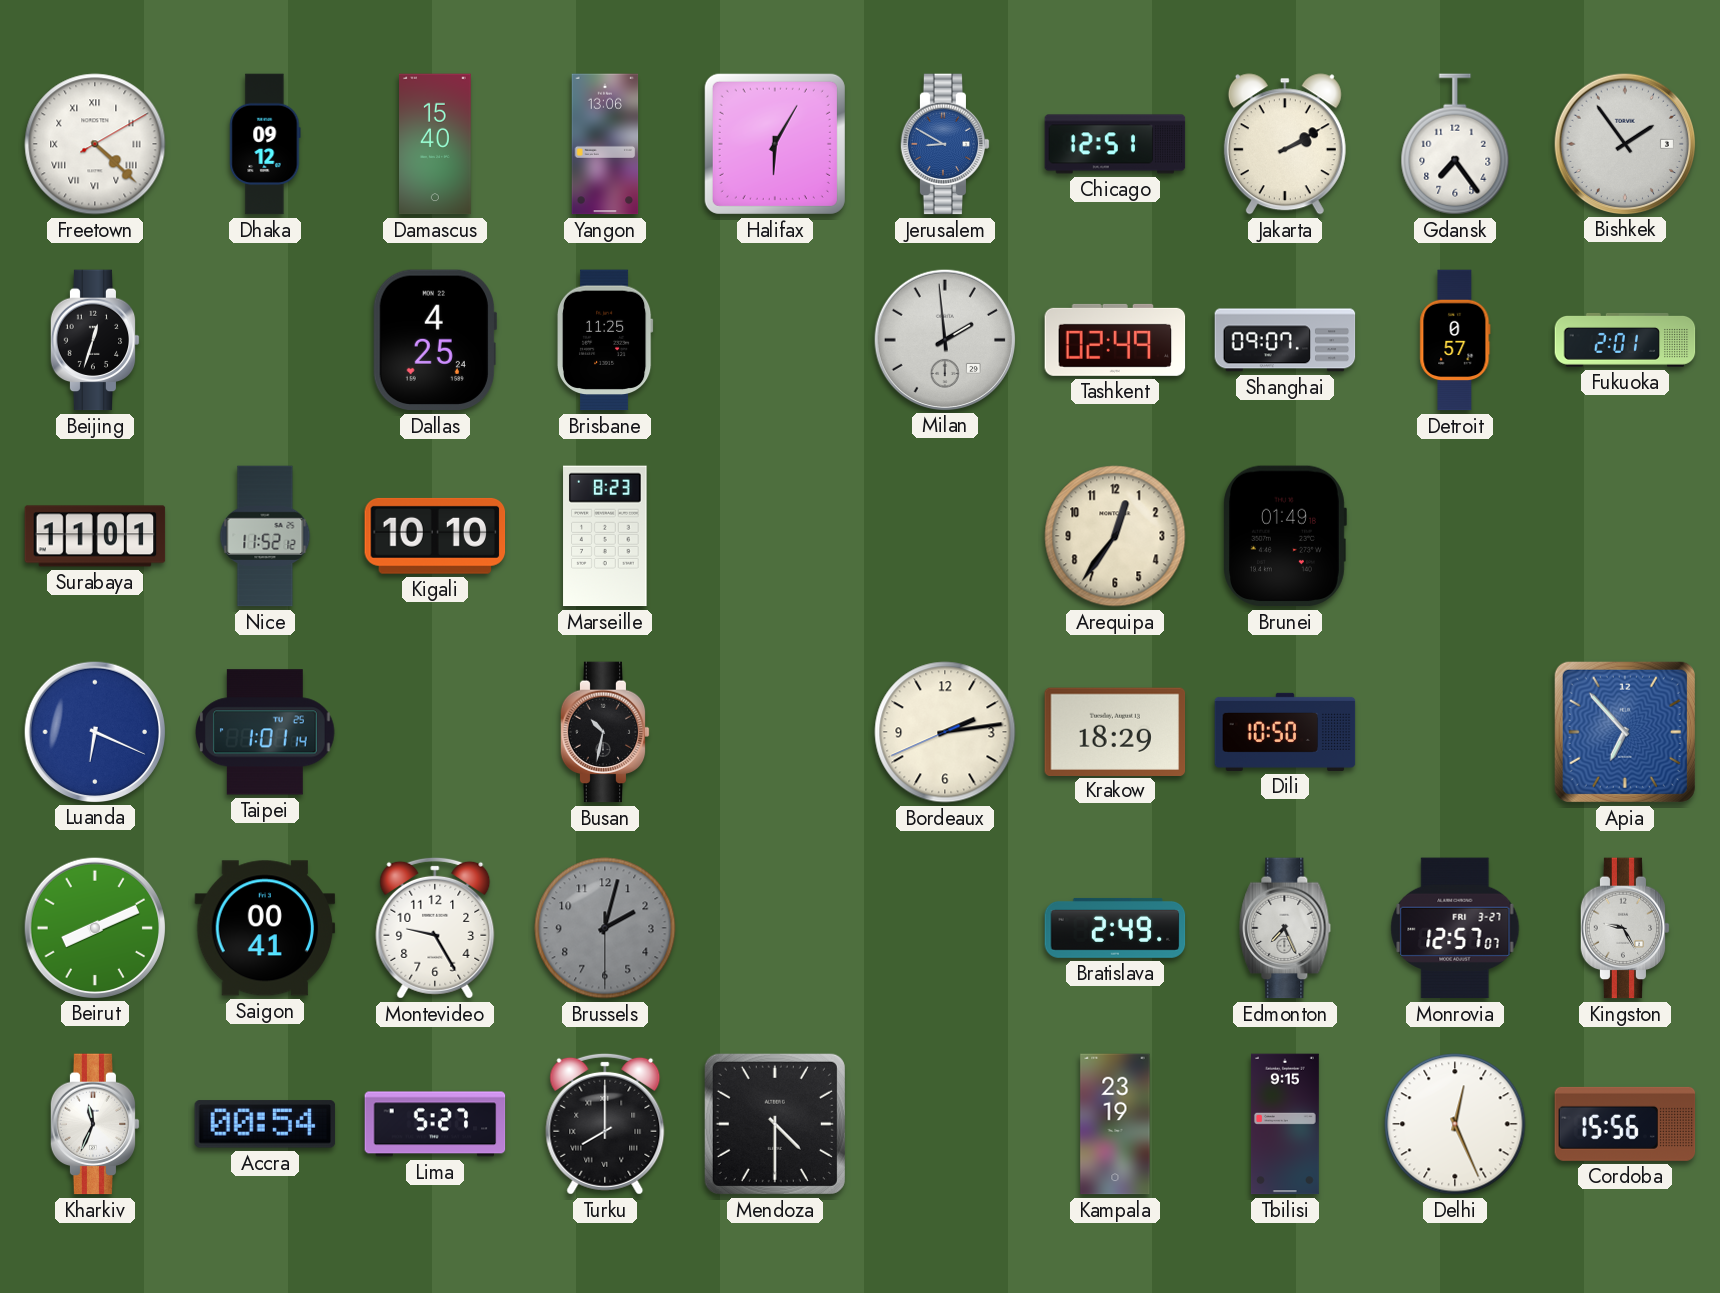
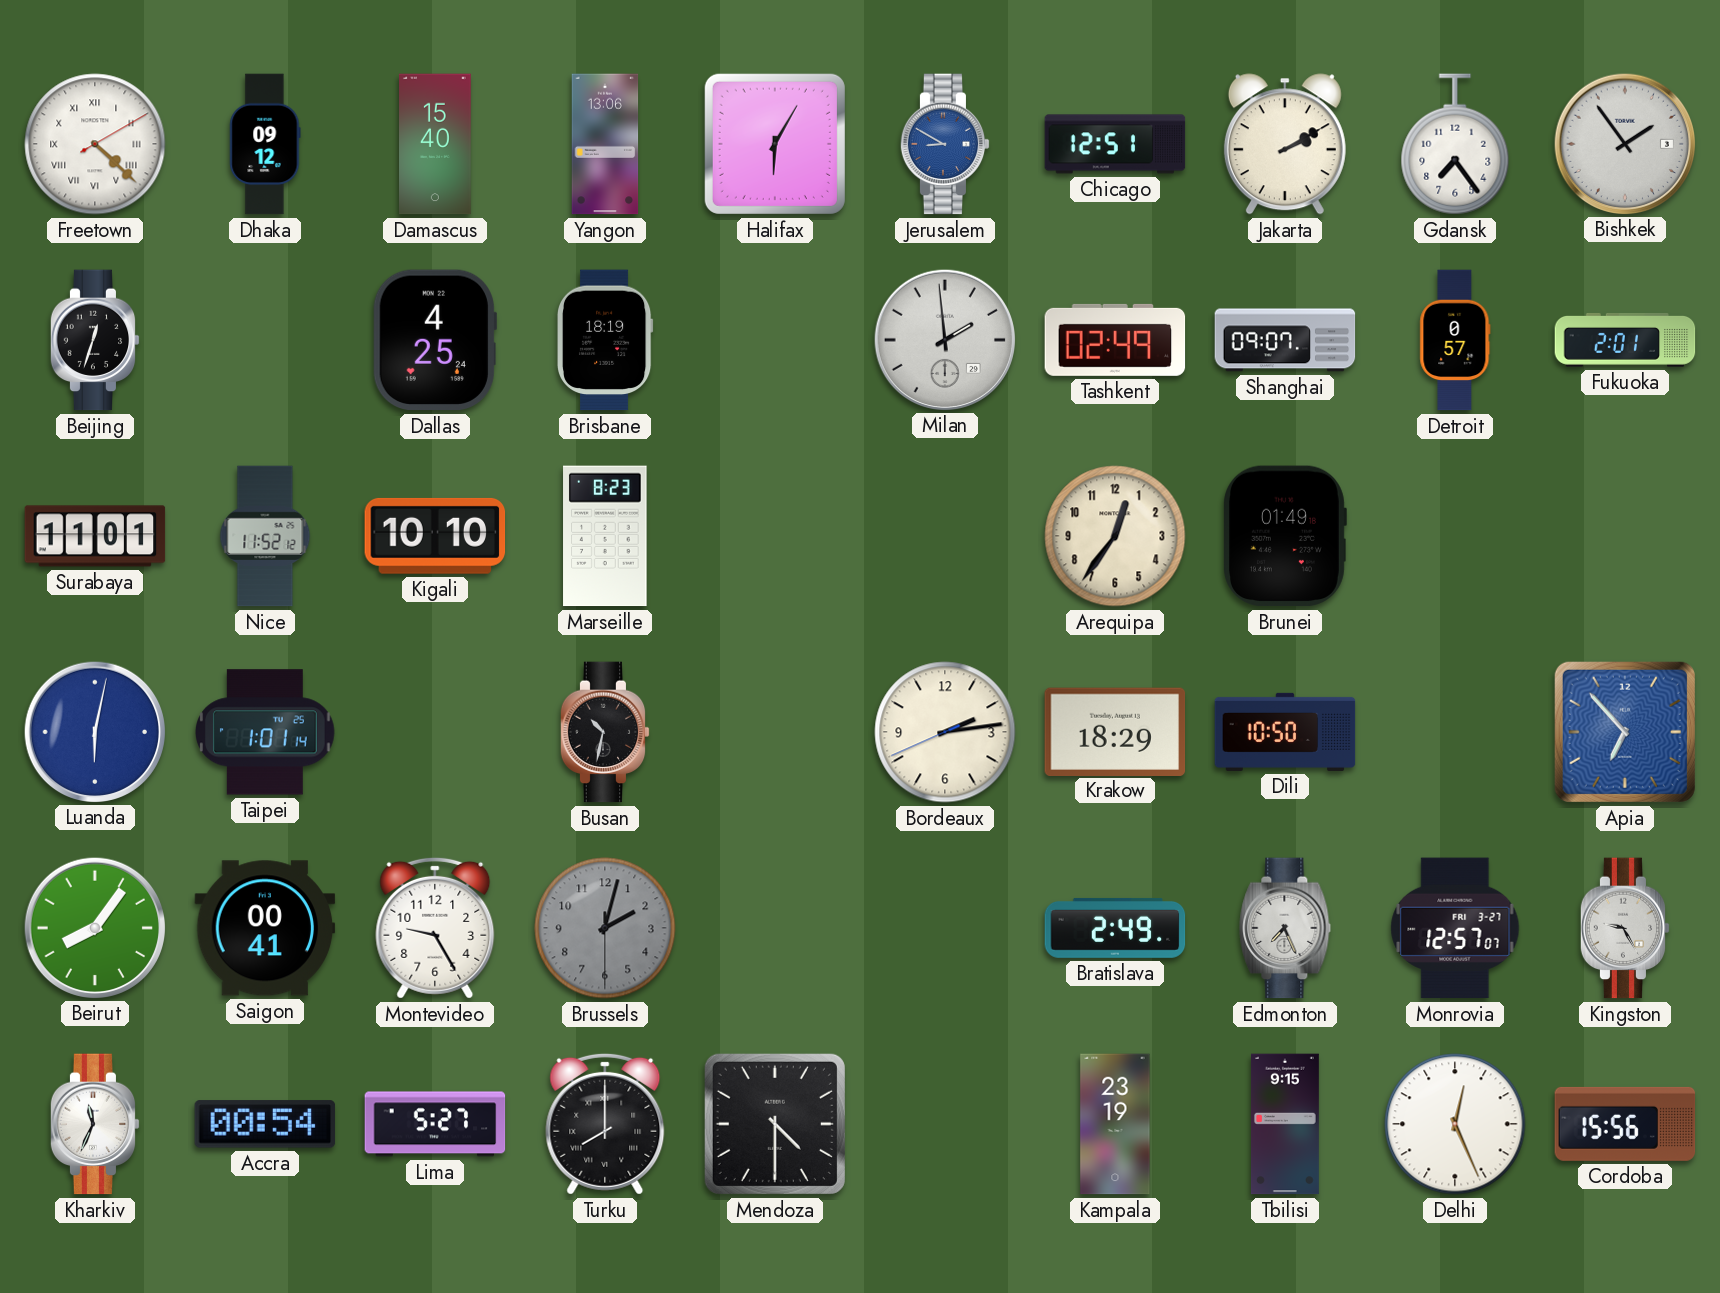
Brisbane: 11:25 -> 18:19 (605, 340)
Luanda: 6:19 -> 6:02 (94, 731)
Beirut: 8:11 -> 8:06 (94, 927)
